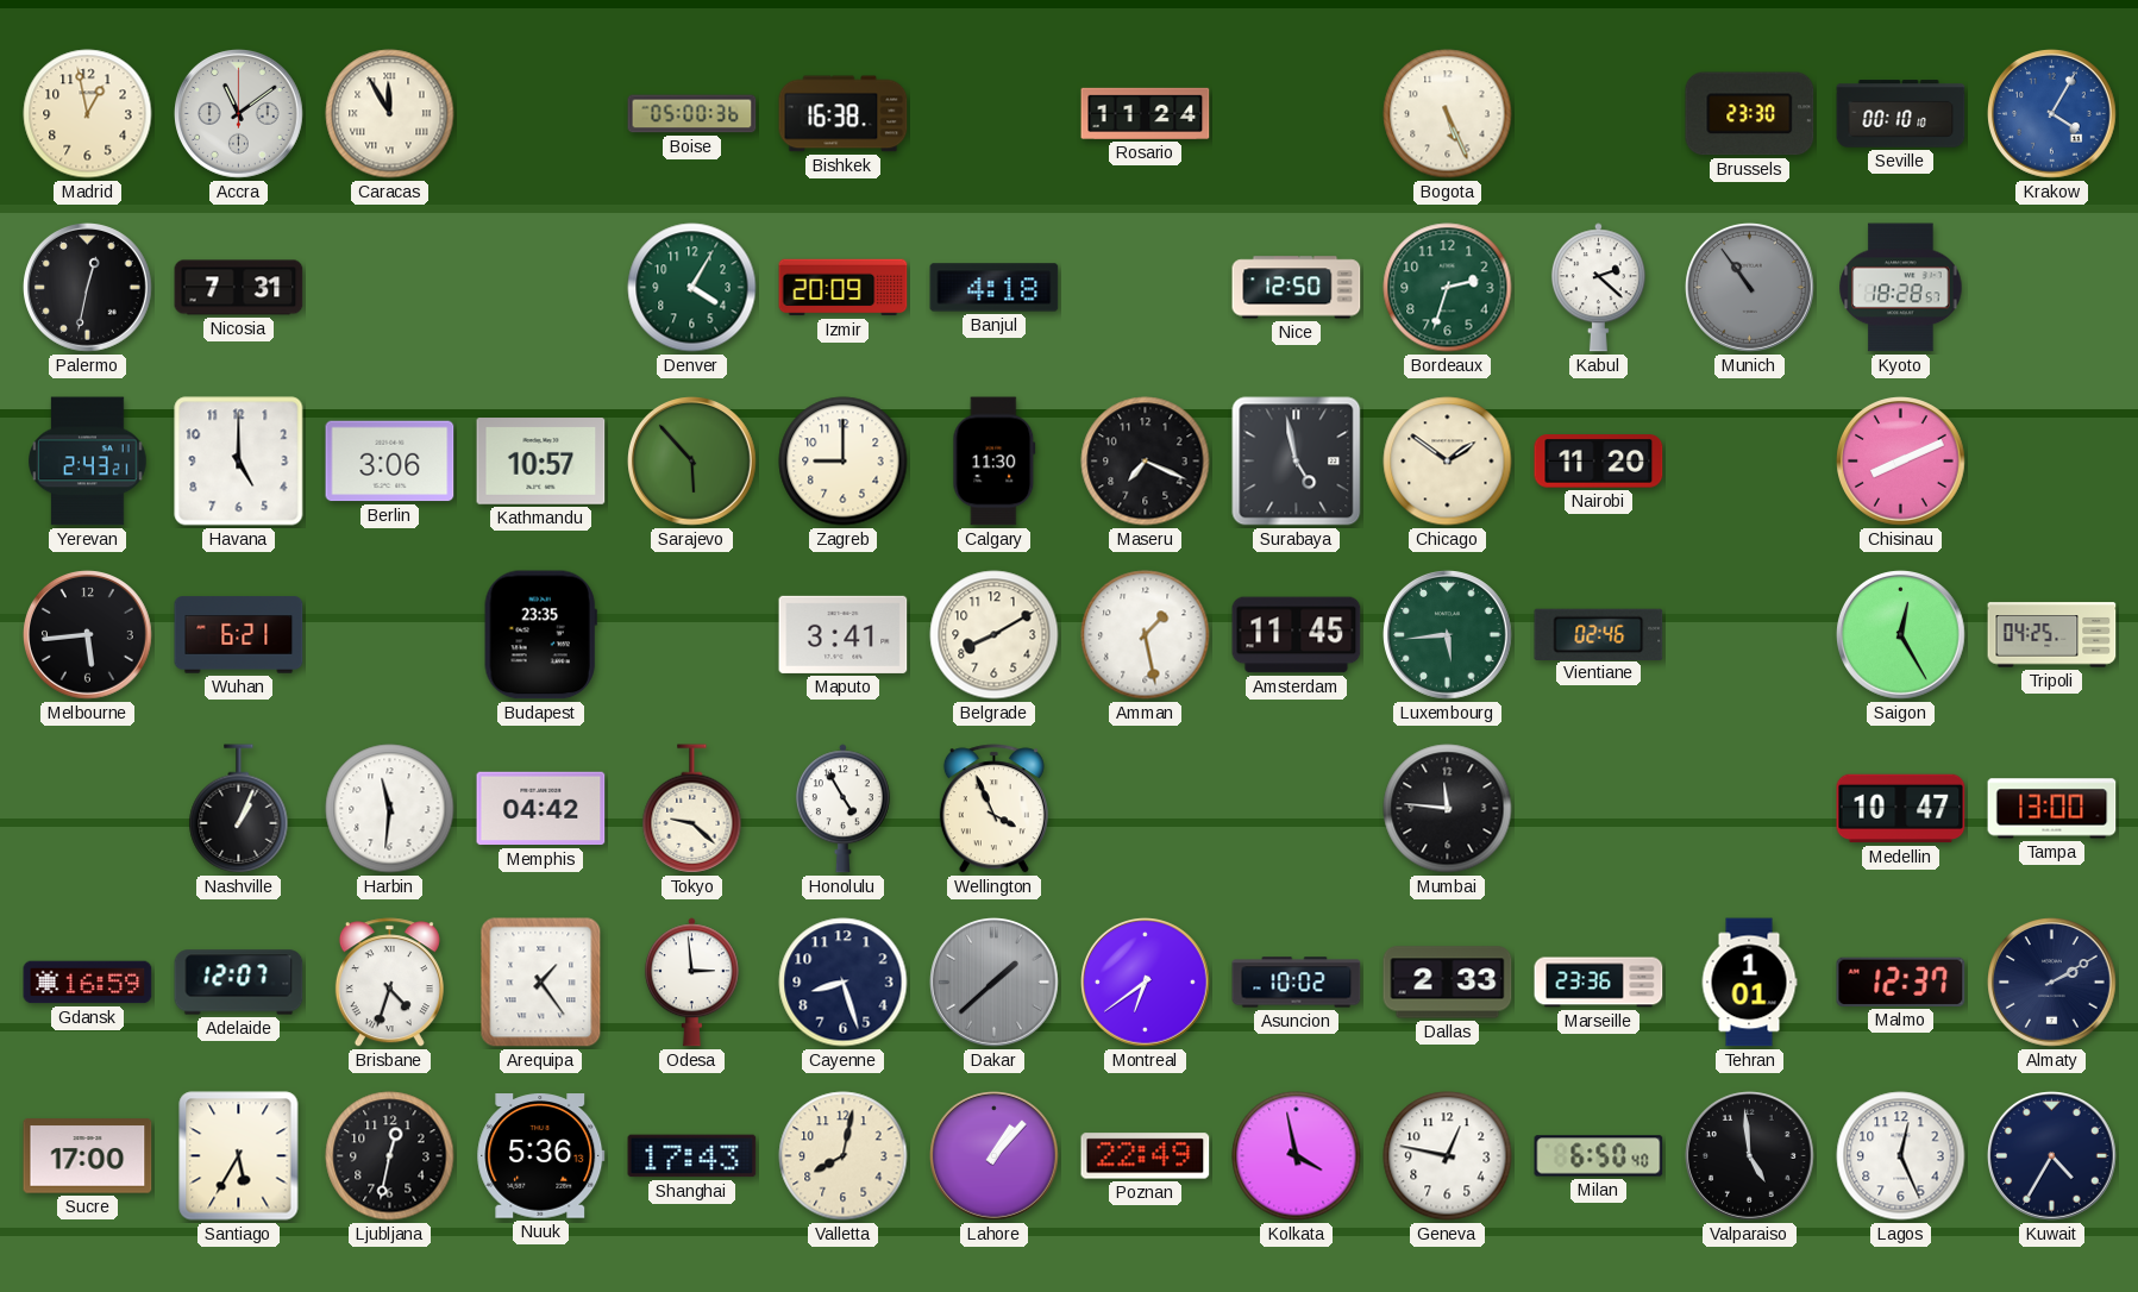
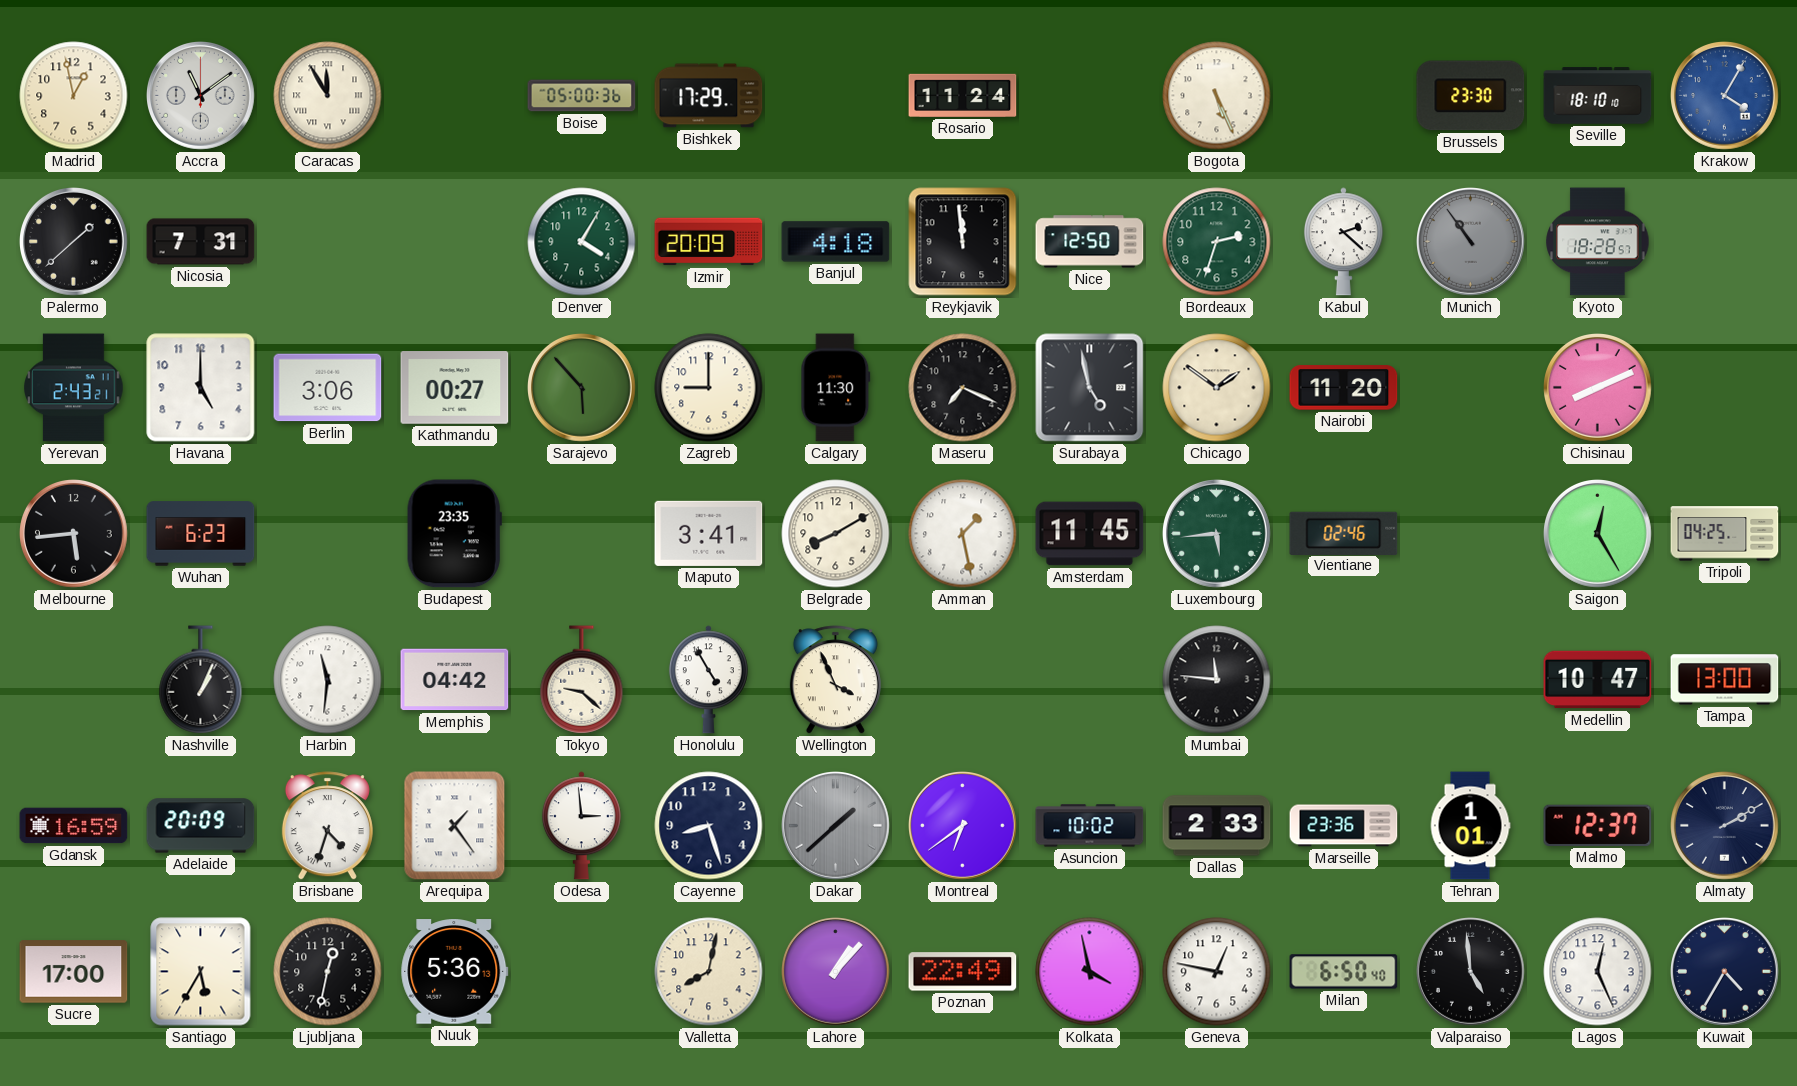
Bishkek: 16:38 -> 17:29 (709, 96)
Seville: 00:10 -> 18:10 (1598, 96)
Palermo: 12:32 -> 1:38 (74, 242)
Reykjavik: none -> 11:59 (963, 242)
Kathmandu: 10:57 -> 00:27 (455, 388)
Wuhan: 6:21 -> 6:23 (201, 534)
Adelaide: 12:07 -> 20:09 (201, 826)
Shanghai: 17:43 -> none (692, 1156)
